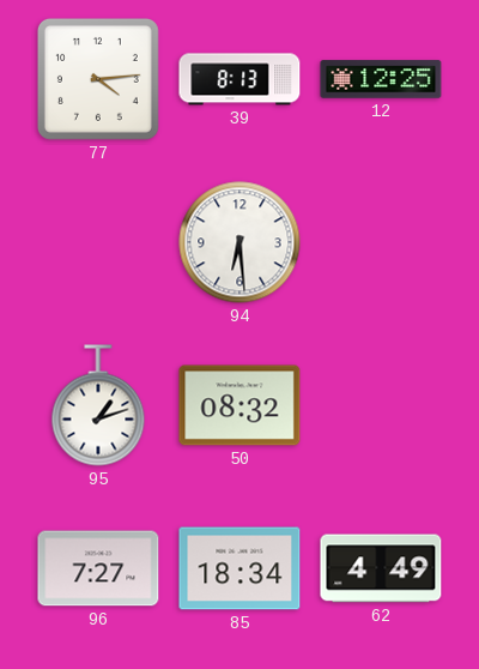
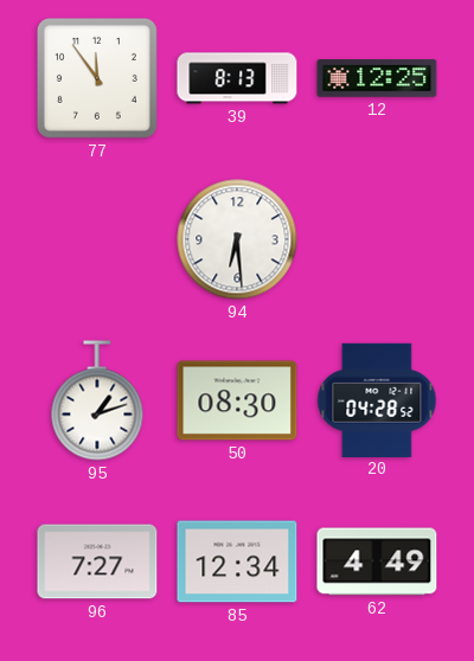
77: 4:14 -> 11:54 (97, 78)
50: 08:32 -> 08:30 (237, 400)
20: none -> 04:28 (377, 399)
85: 18:34 -> 12:34 (237, 561)
